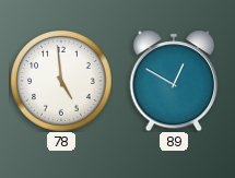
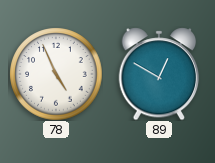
78: 4:59 -> 4:56 (56, 74)
